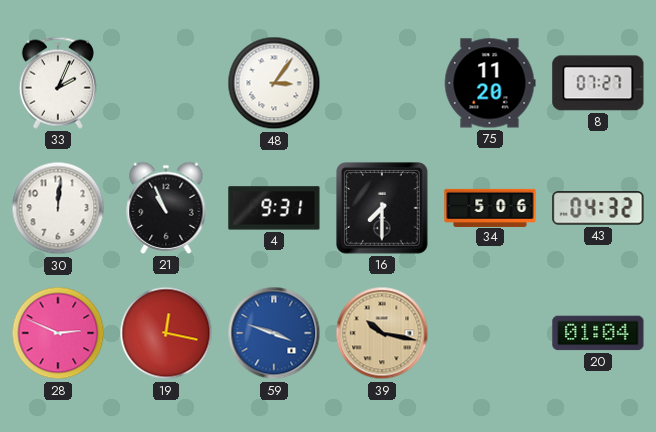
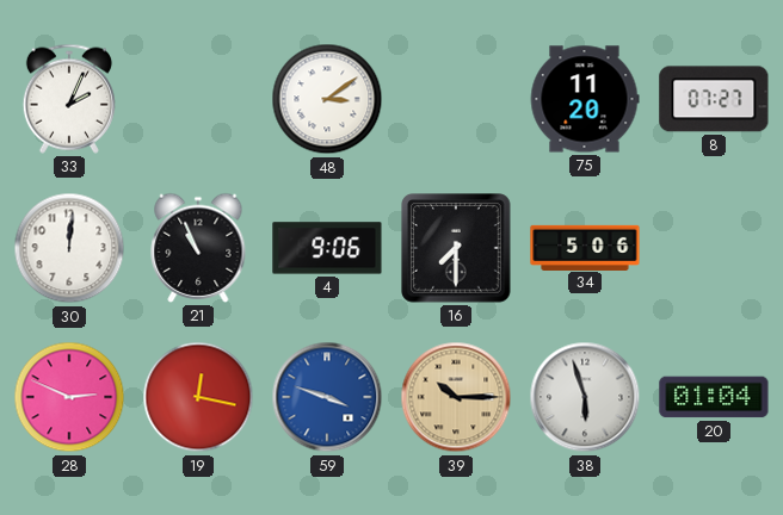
48: 3:06 -> 3:09 (327, 99)
4: 9:31 -> 9:06 (327, 248)
43: 04:32 -> none (598, 208)
39: 10:17 -> 10:15 (456, 397)
38: none -> 5:57 (585, 397)
